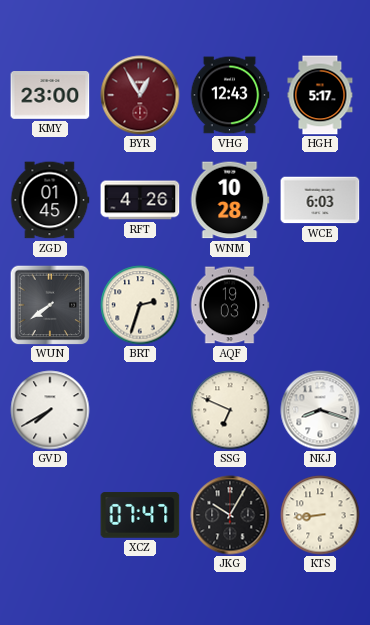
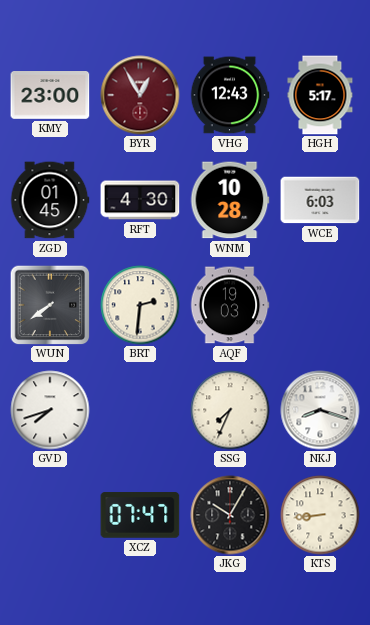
RFT: 4:26 -> 4:30 (140, 200)
BRT: 2:33 -> 2:31 (140, 305)
GVD: 7:40 -> 7:42 (50, 410)
SSG: 6:49 -> 7:34 (230, 410)
